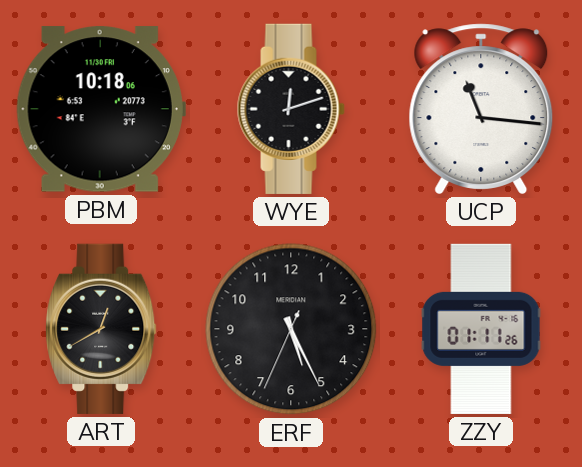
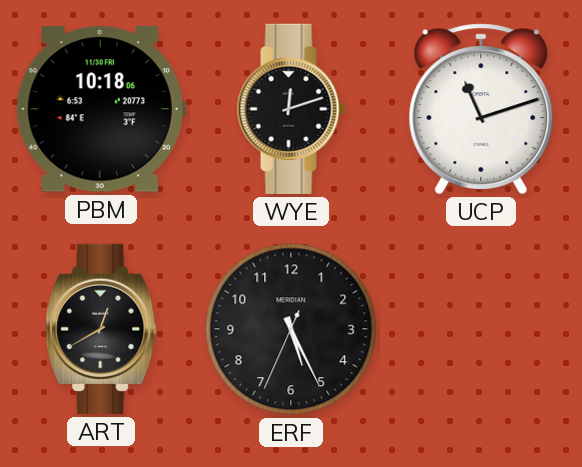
UCP: 11:16 -> 11:12 (481, 109)
ZZY: 01:11 -> none (481, 329)
